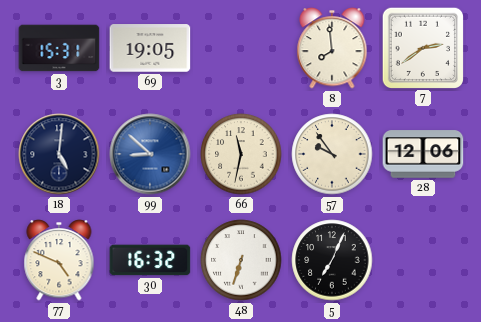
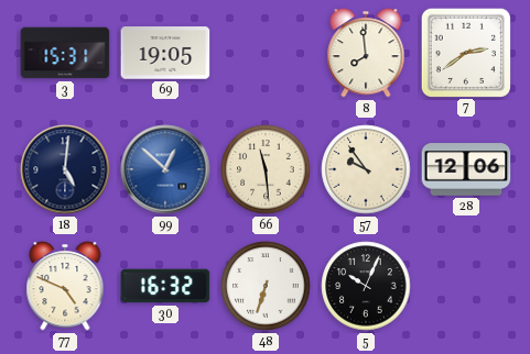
99: 8:52 -> 12:52 (165, 169)
66: 11:32 -> 11:29 (266, 169)
5: 7:04 -> 10:04 (366, 286)
